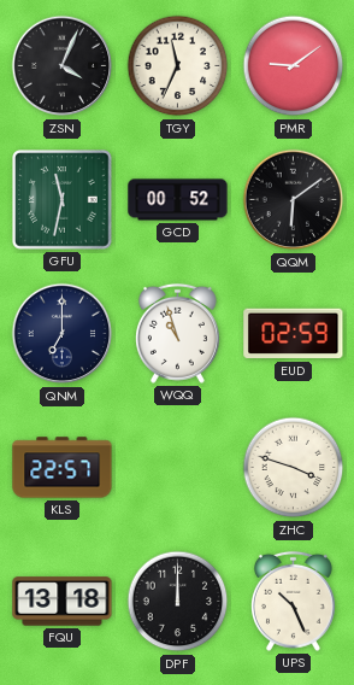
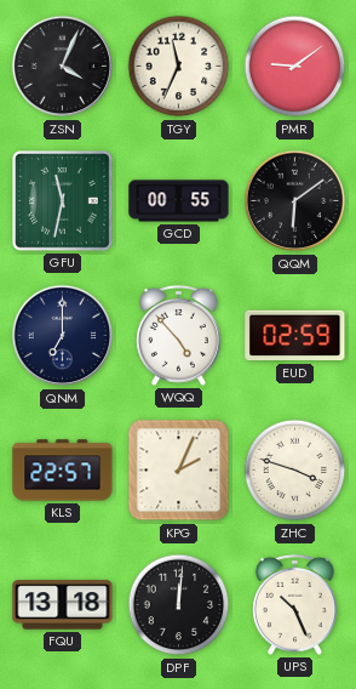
GCD: 00:52 -> 00:55 (179, 201)
WQQ: 10:57 -> 4:53 (178, 335)
KPG: none -> 2:04 (179, 471)
DPF: 12:00 -> 12:01 (179, 605)
